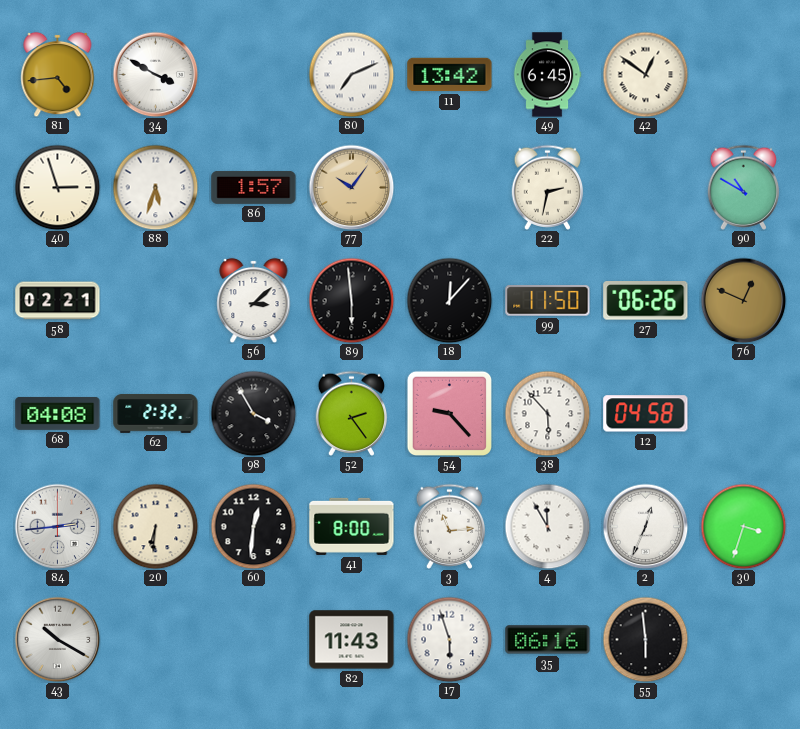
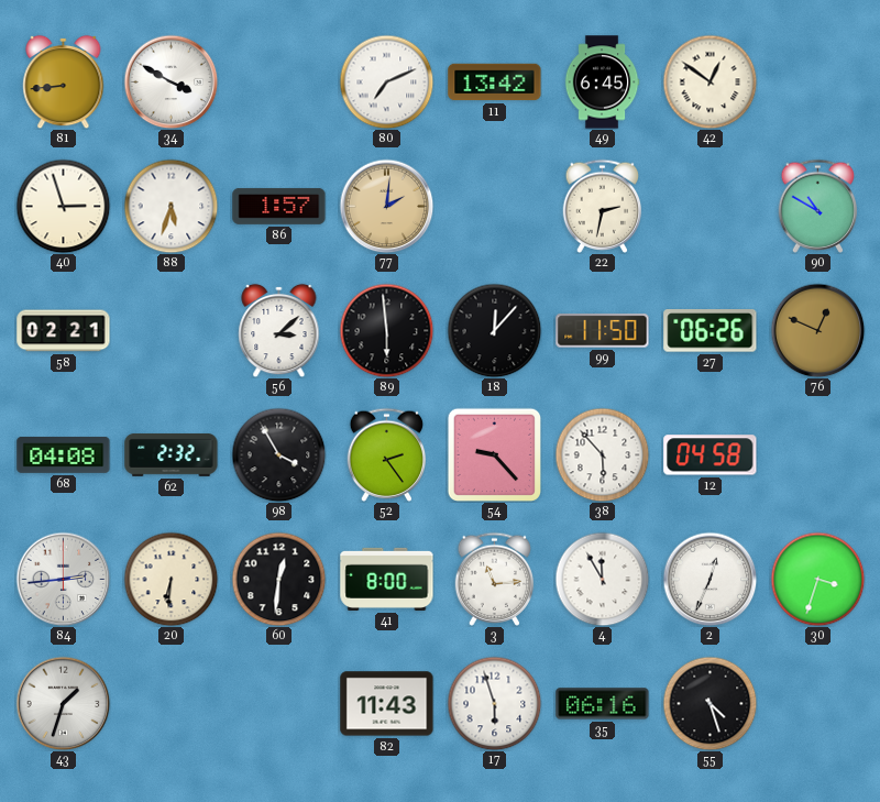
81: 4:44 -> 8:44 (64, 81)
77: 10:06 -> 2:01 (386, 206)
43: 10:20 -> 1:33 (63, 703)
55: 5:59 -> 4:27 (710, 703)
